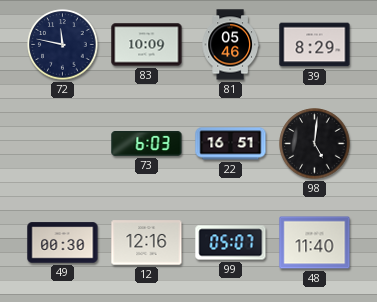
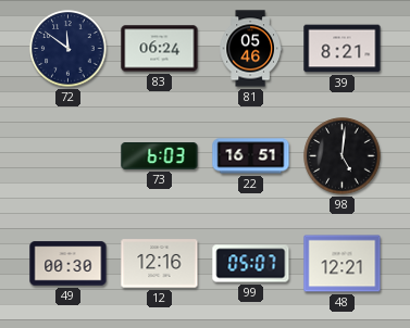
72: 11:47 -> 11:51 (69, 49)
83: 10:09 -> 06:24 (160, 49)
39: 8:29 -> 8:21 (343, 49)
48: 11:40 -> 12:21 (343, 264)
